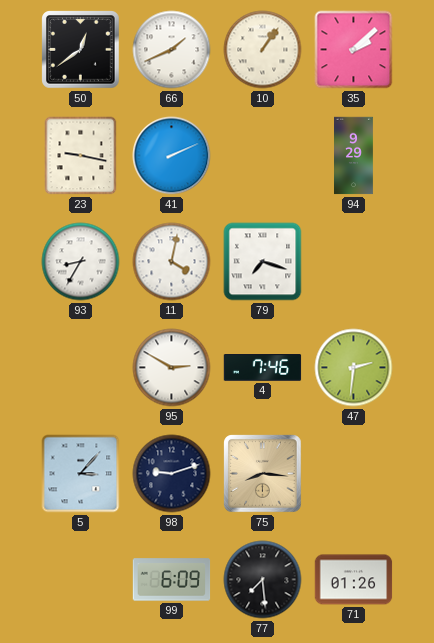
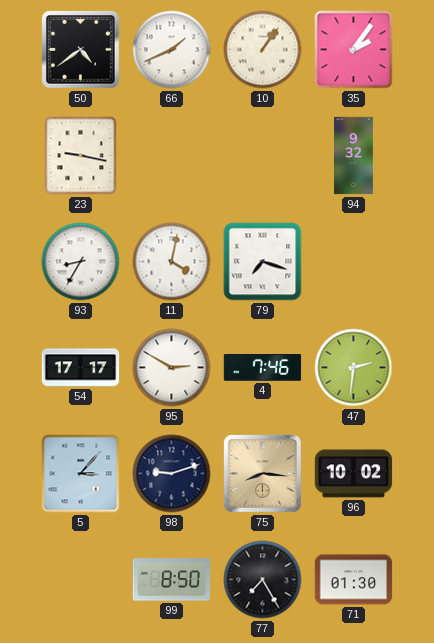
50: 12:39 -> 4:39 (81, 50)
35: 2:08 -> 2:06 (354, 50)
41: 2:11 -> none (172, 156)
94: 9:29 -> 9:32 (354, 156)
54: none -> 17:17 (81, 368)
96: none -> 10:02 (354, 474)
99: 6:09 -> 8:50 (172, 580)
77: 7:29 -> 7:25 (263, 580)
71: 01:26 -> 01:30 (354, 580)
